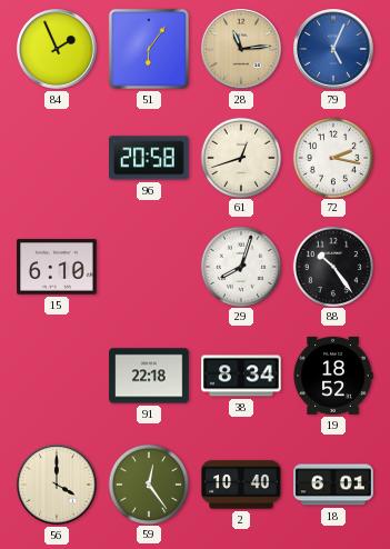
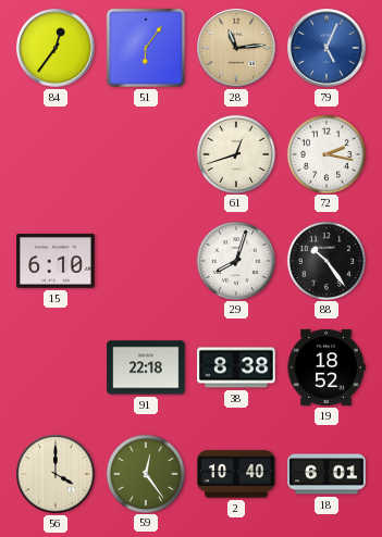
84: 1:56 -> 12:36 (56, 48)
96: 20:58 -> none (150, 158)
38: 8:34 -> 8:38 (236, 367)
